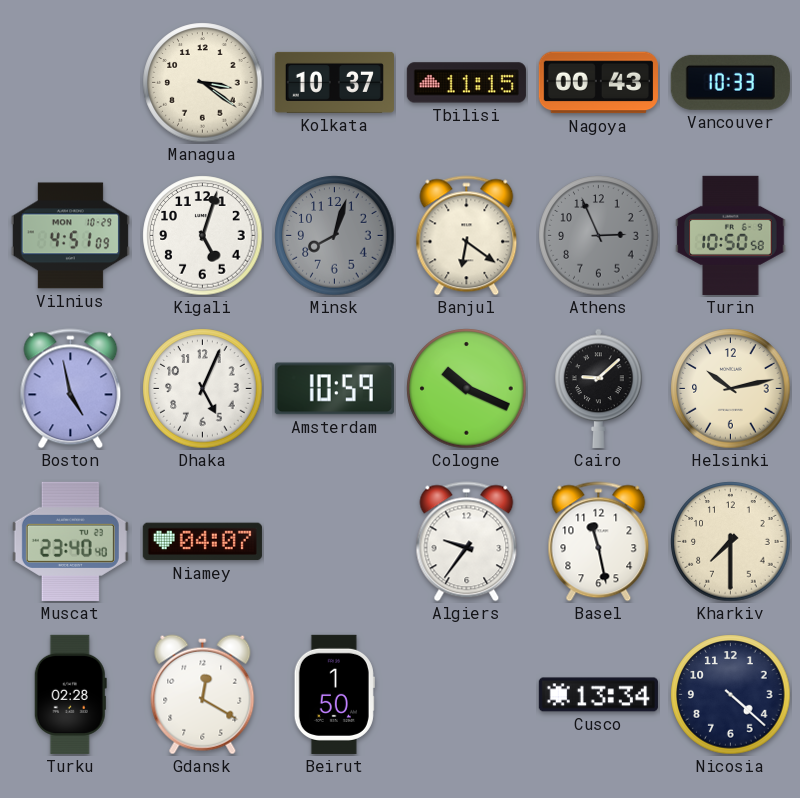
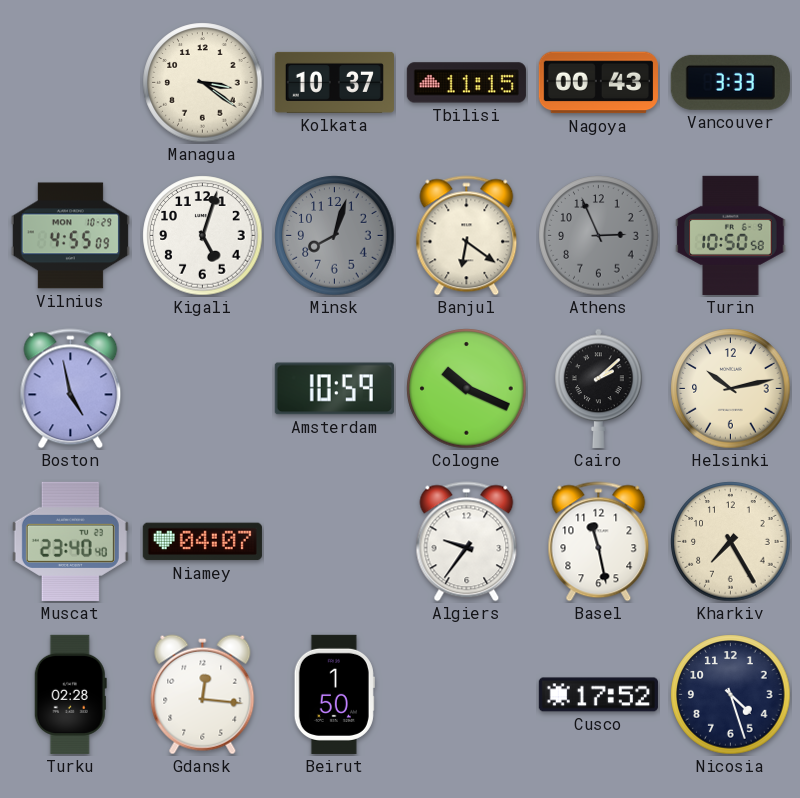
Vancouver: 10:33 -> 3:33 (730, 82)
Vilnius: 4:51 -> 4:55 (70, 236)
Dhaka: 5:04 -> none (203, 389)
Cairo: 9:08 -> 2:08 (599, 388)
Kharkiv: 7:30 -> 7:25 (731, 542)
Gdansk: 12:20 -> 12:16 (203, 695)
Cusco: 13:34 -> 17:52 (598, 695)
Nicosia: 4:22 -> 4:27 (731, 695)
